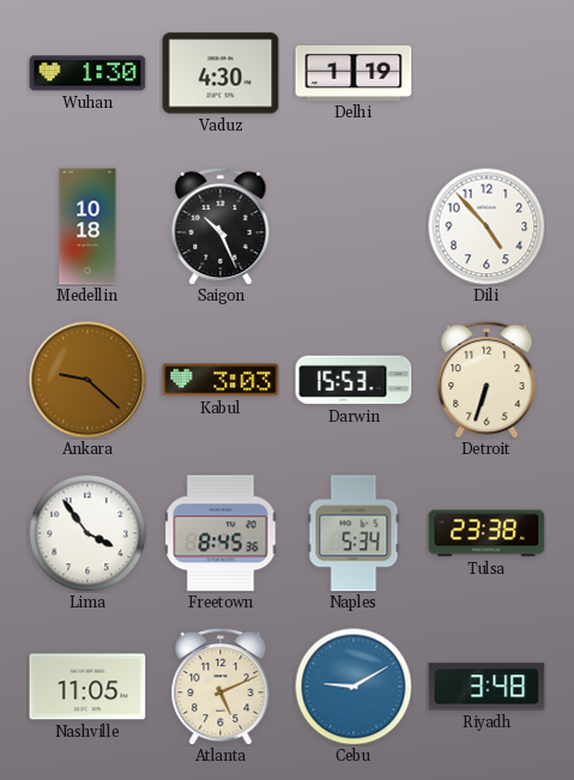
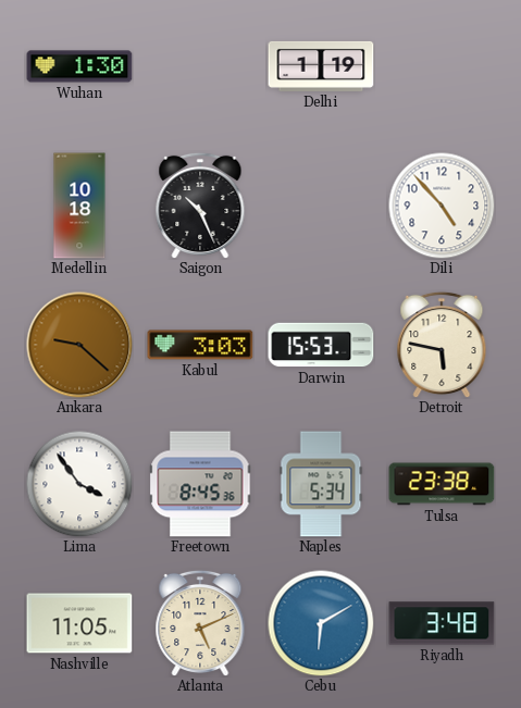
Vaduz: 4:30 -> none (220, 73)
Detroit: 6:33 -> 5:47 (442, 345)
Cebu: 9:10 -> 6:10 (321, 623)
